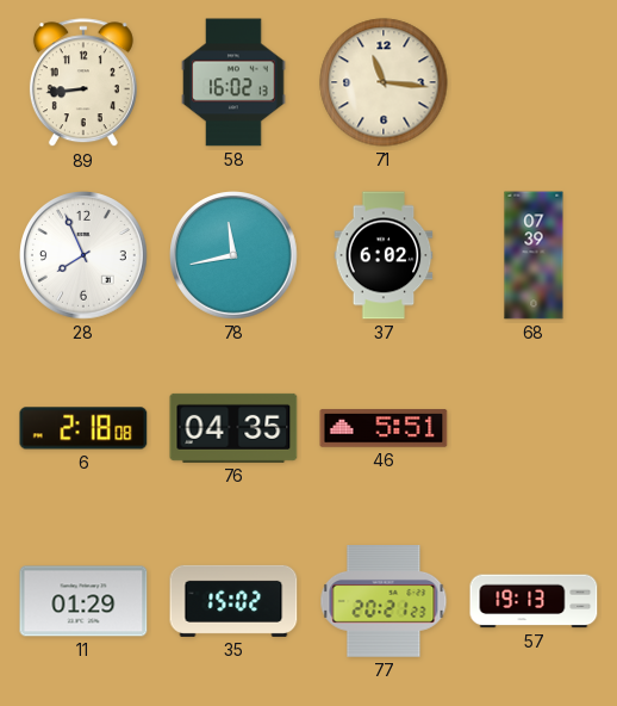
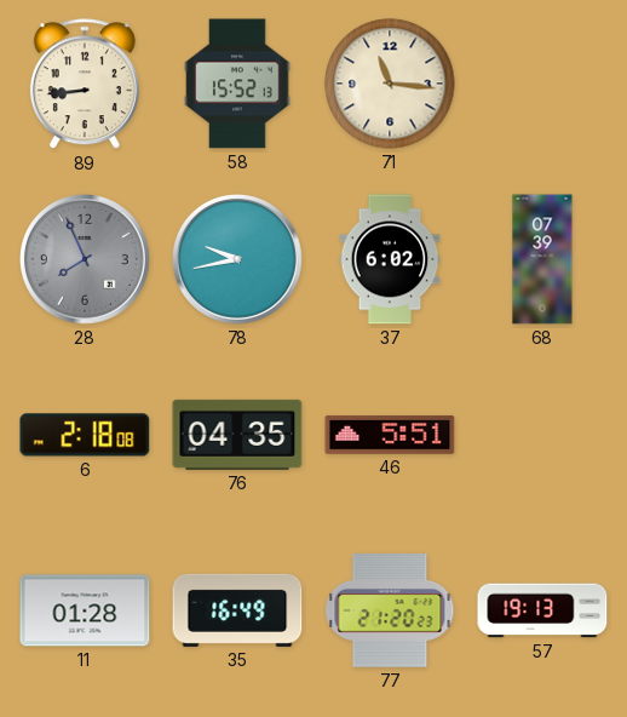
58: 16:02 -> 15:52 (237, 84)
28 dial: white -> grey (86, 260)
78: 11:43 -> 9:43 (238, 260)
11: 01:29 -> 01:28 (85, 610)
35: 15:02 -> 16:49 (237, 610)
77: 20:21 -> 21:20 (390, 612)
